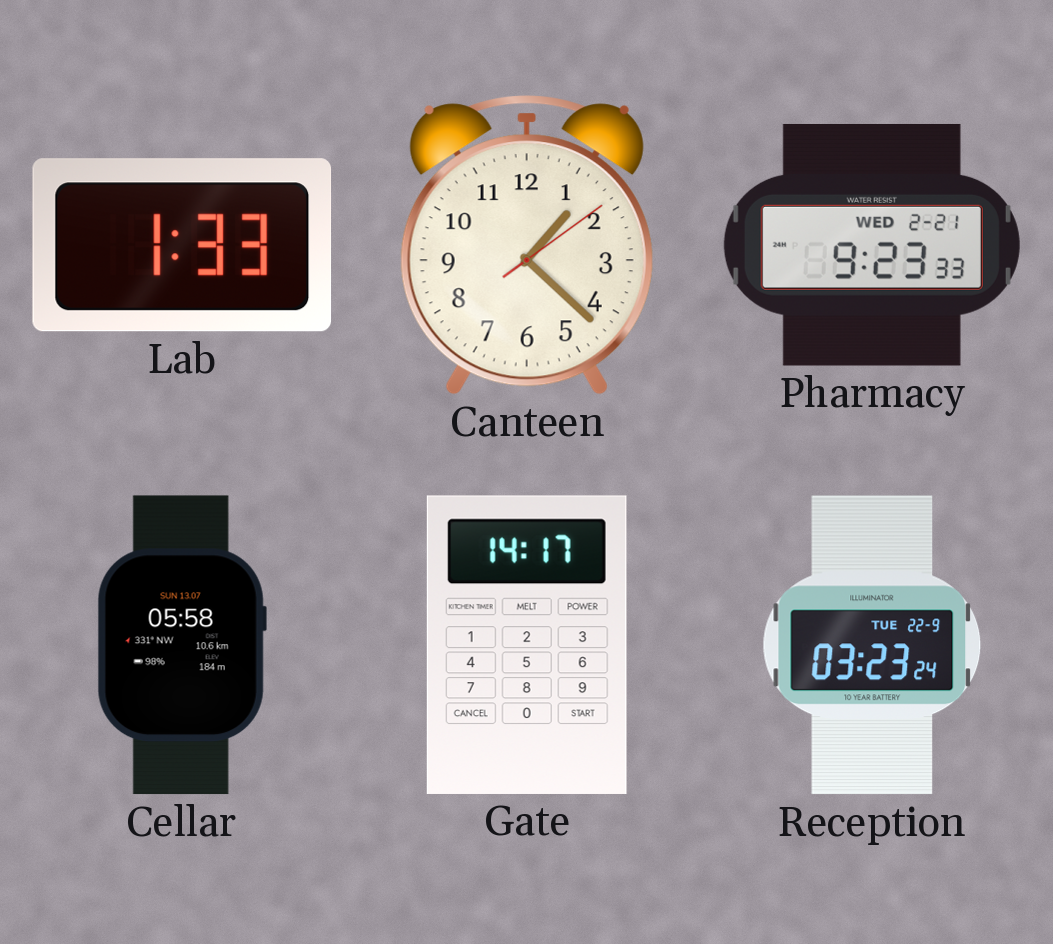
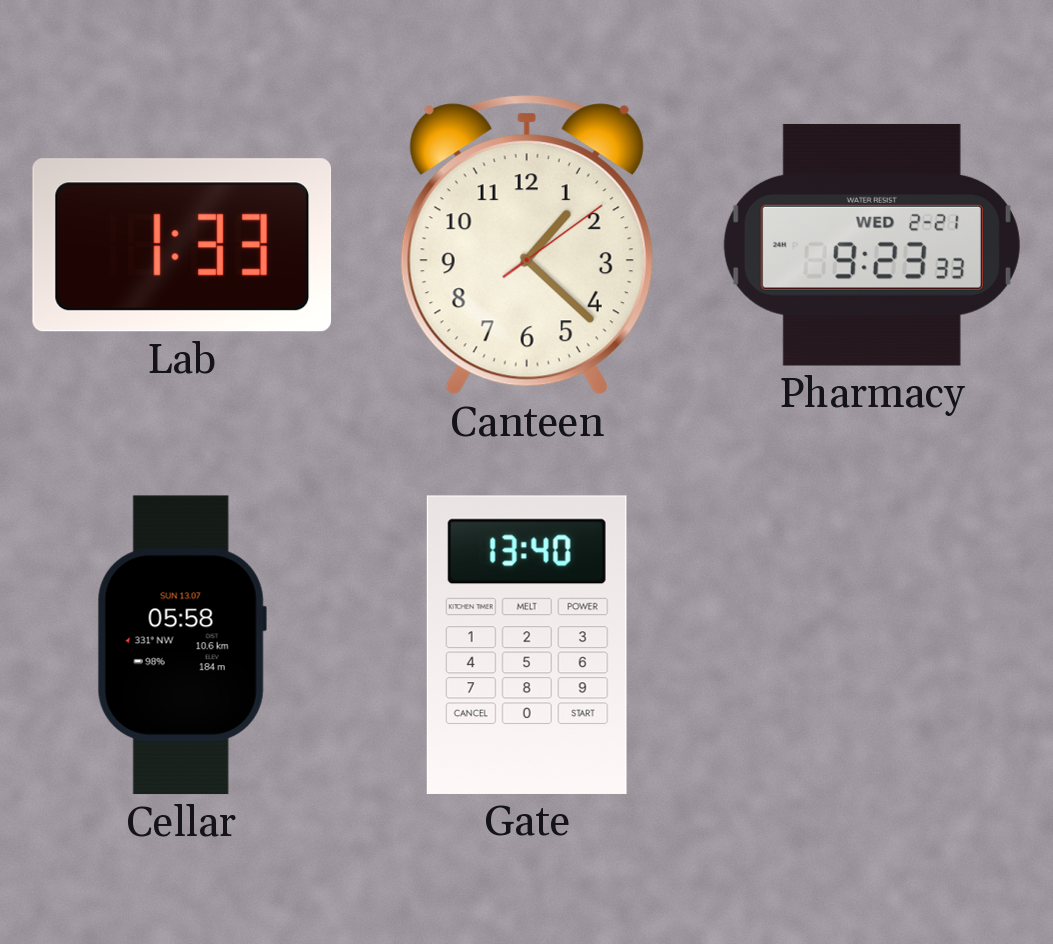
Gate: 14:17 -> 13:40 (527, 645)
Reception: 03:23 -> none (872, 645)
